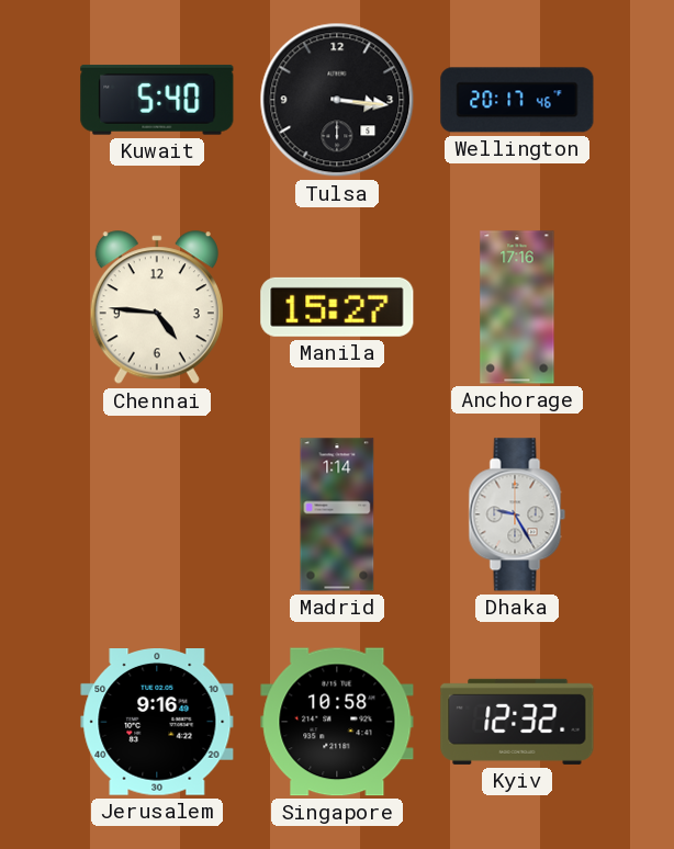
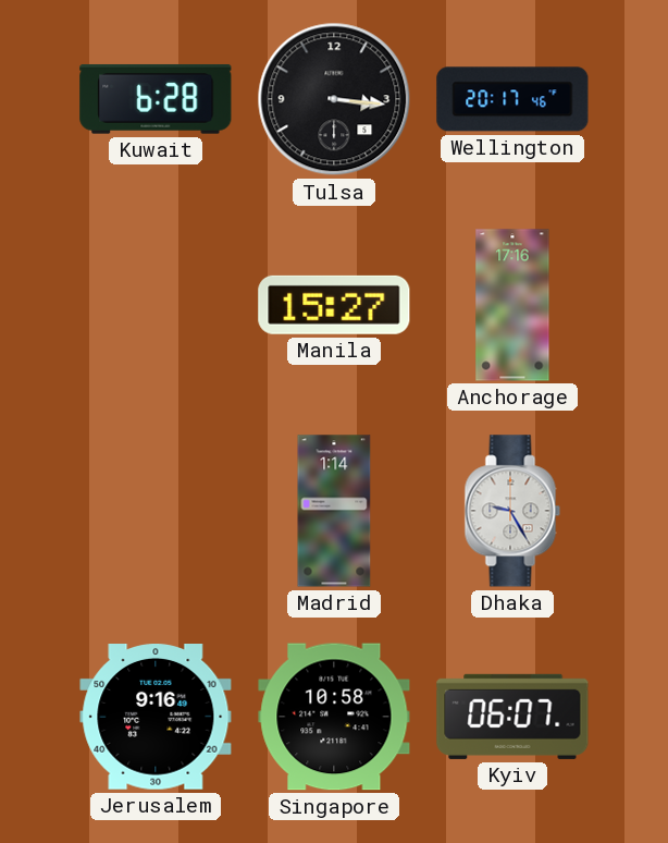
Kuwait: 5:40 -> 6:28 (156, 99)
Chennai: 4:46 -> none (157, 308)
Kyiv: 12:32 -> 06:07 (512, 717)
